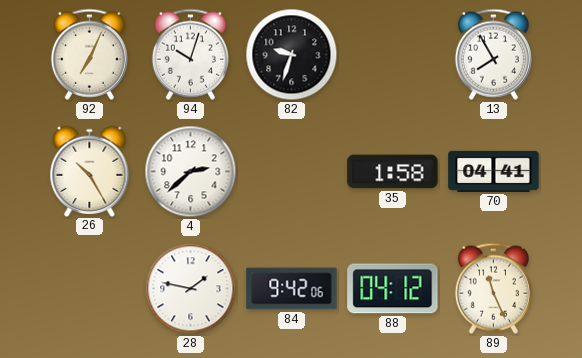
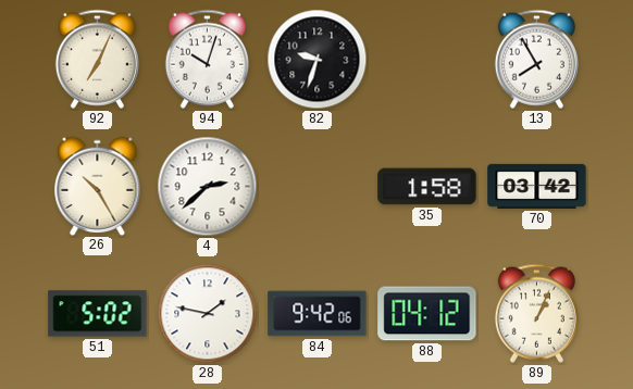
70: 04:41 -> 03:42 (537, 186)
51: none -> 5:02 (98, 314)
89: 11:26 -> 1:04 (536, 313)
